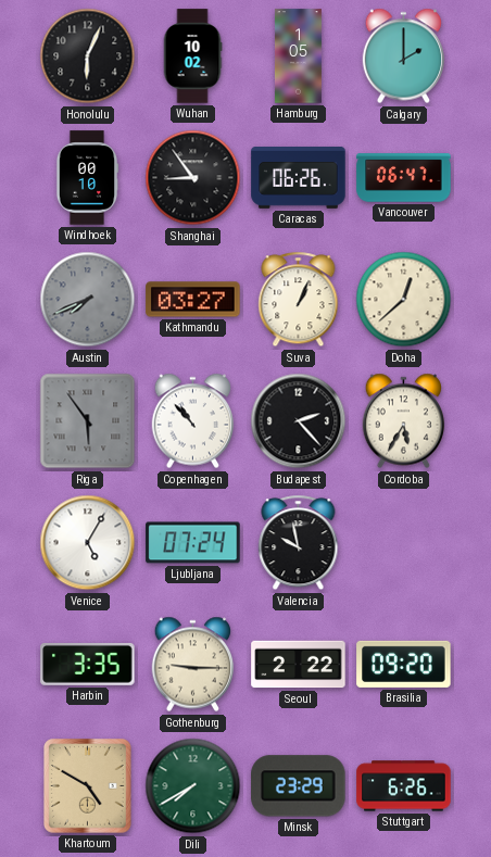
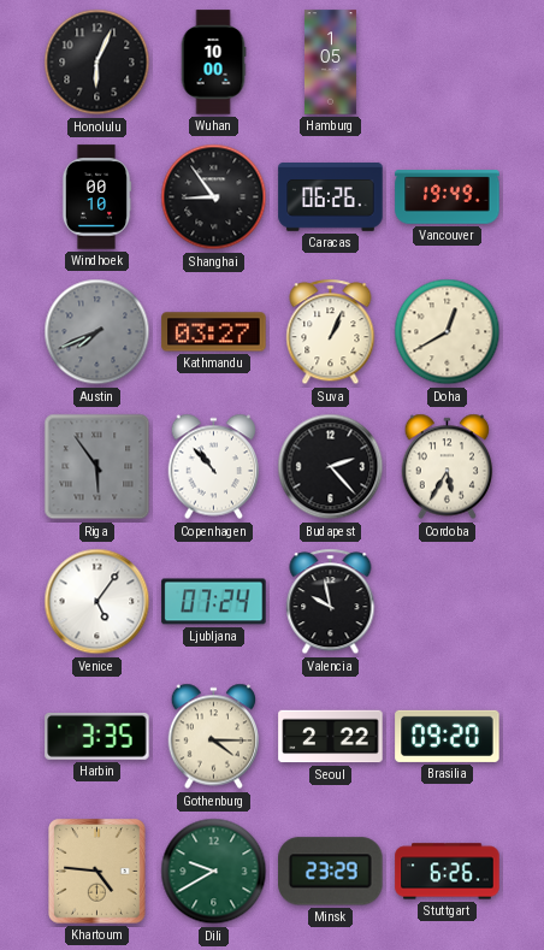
Wuhan: 10:02 -> 10:00 (213, 63)
Calgary: 2:00 -> none (404, 56)
Vancouver: 06:47 -> 19:49 (448, 197)
Doha: 12:38 -> 12:40 (448, 332)
Venice: 5:05 -> 5:06 (97, 602)
Gothenburg: 9:15 -> 4:15 (214, 737)
Khartoum: 4:50 -> 4:46 (97, 872)
Dili: 7:40 -> 9:40 (214, 872)
